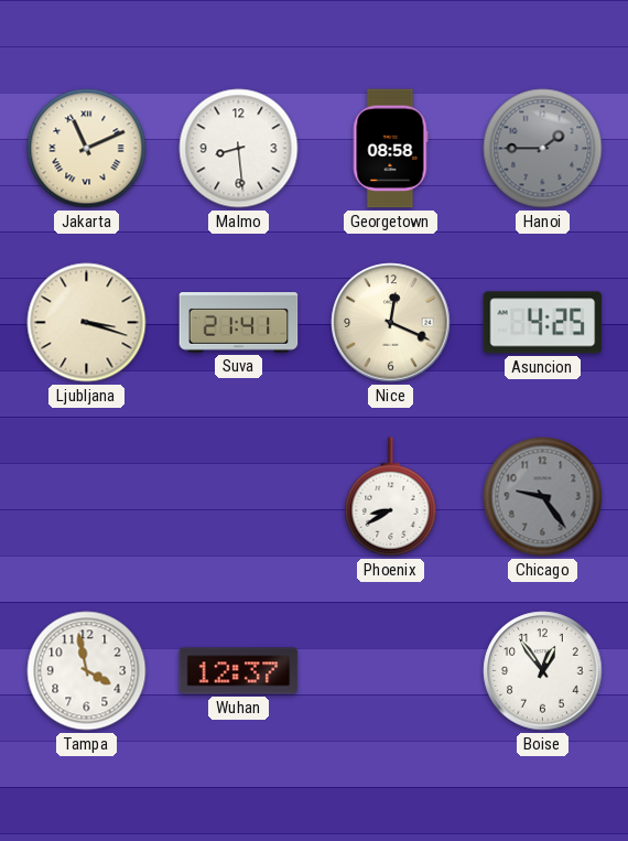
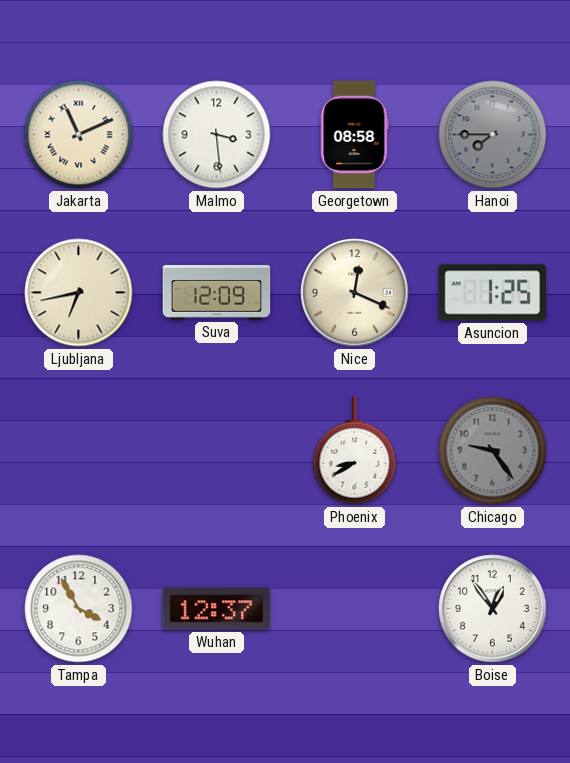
Malmo: 8:29 -> 3:29 (217, 135)
Hanoi: 1:45 -> 7:45 (493, 135)
Ljubljana: 3:18 -> 6:43 (79, 293)
Suva: 21:41 -> 12:09 (217, 293)
Asuncion: 4:25 -> 1:25 (493, 293)
Tampa: 3:58 -> 3:55 (79, 609)
